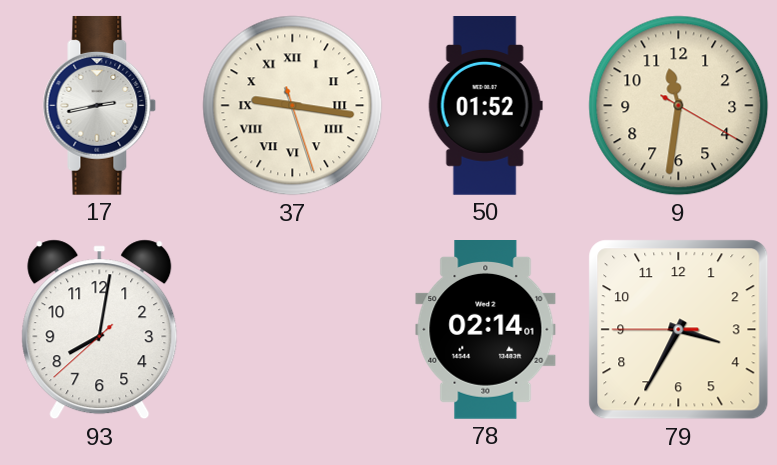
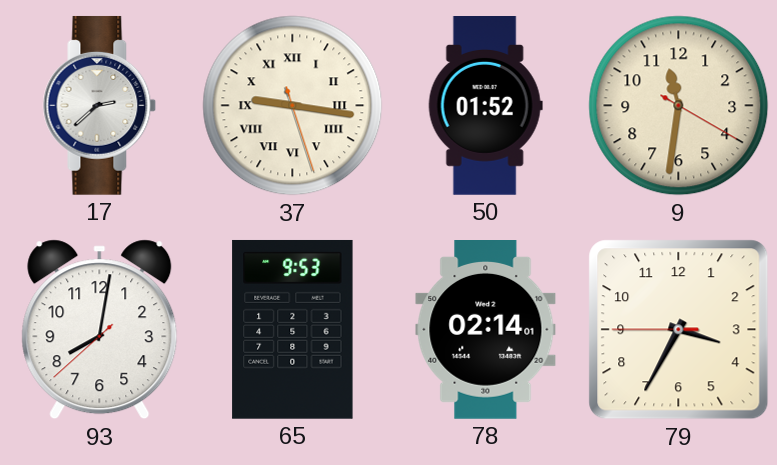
17: 2:43 -> 2:38 (100, 105)
65: none -> 9:53 (293, 329)
